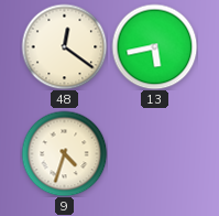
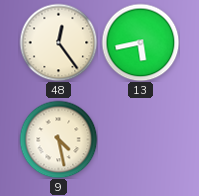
48: 12:21 -> 12:24 (58, 42)
9: 4:33 -> 4:28 (58, 139)
